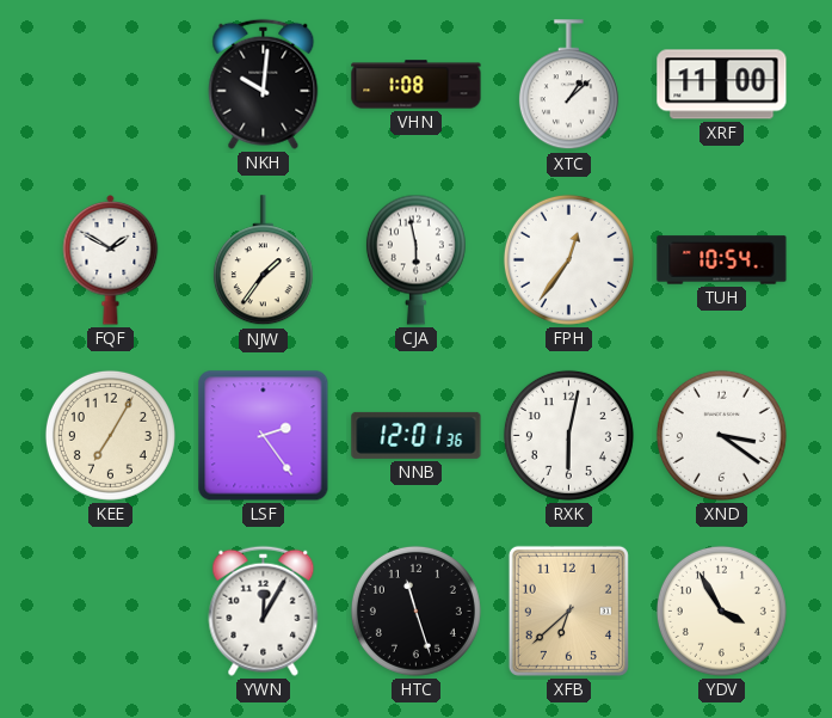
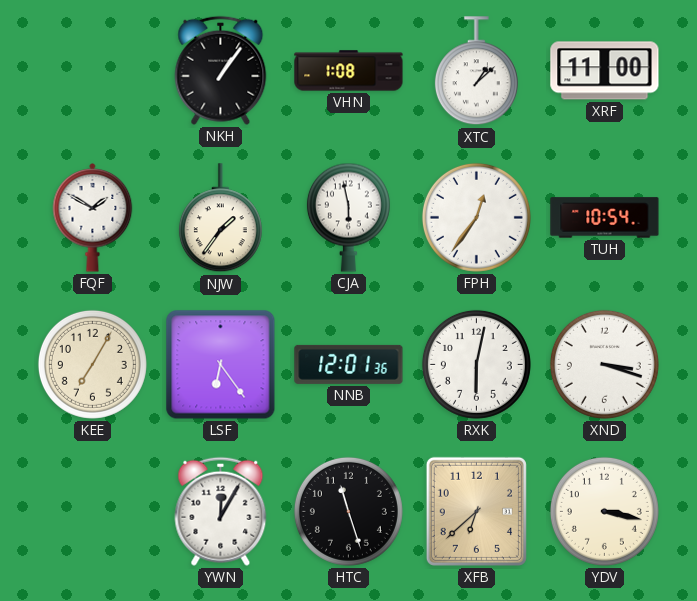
NKH: 10:01 -> 1:06 (221, 70)
LSF: 2:24 -> 6:24 (221, 365)
XND: 3:21 -> 3:18 (604, 364)
YDV: 3:55 -> 3:17 (604, 511)
